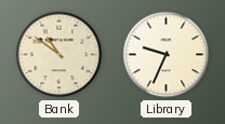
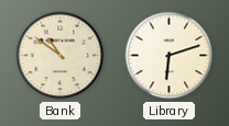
Library: 9:34 -> 6:12 (170, 56)
